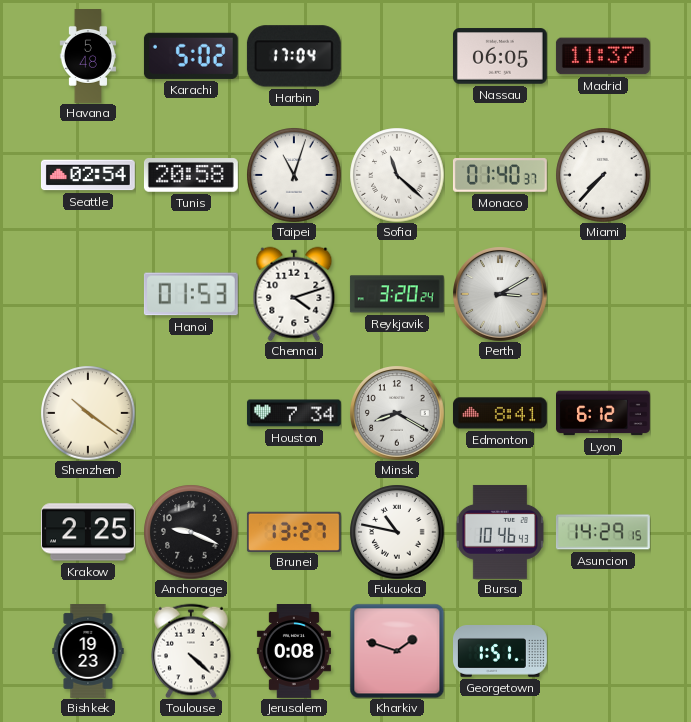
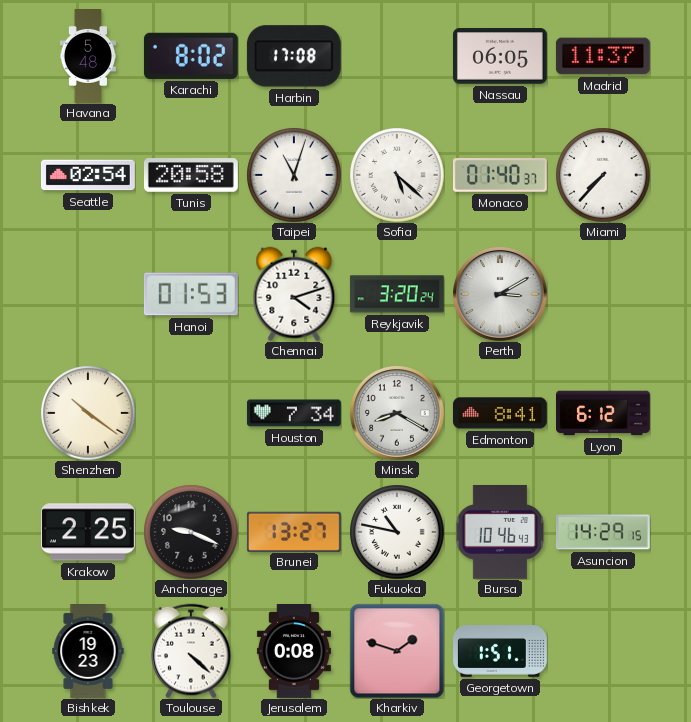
Karachi: 5:02 -> 8:02 (191, 56)
Harbin: 17:04 -> 17:08 (294, 56)
Sofia: 11:22 -> 5:22 (397, 175)
